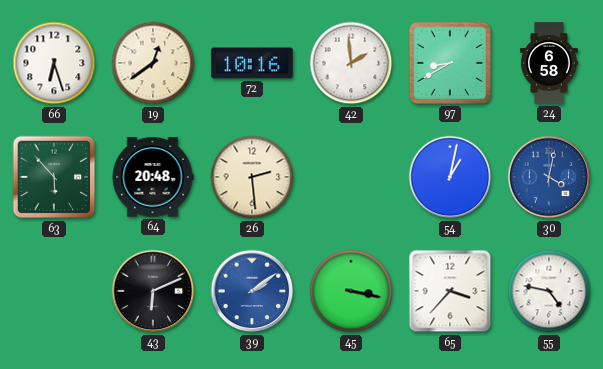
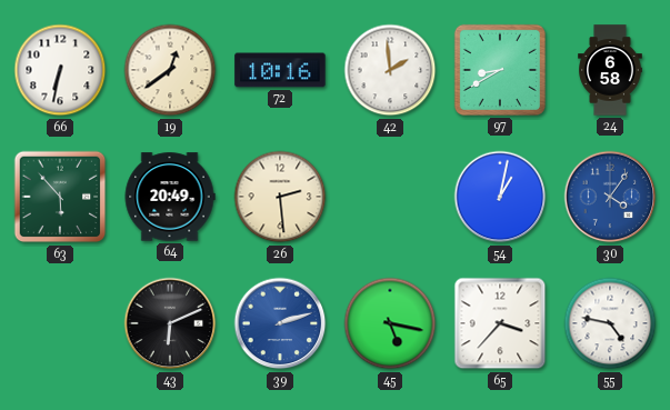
66: 6:27 -> 6:32 (60, 70)
64: 20:48 -> 20:49 (170, 197)
30: 4:02 -> 4:06 (610, 197)
39: 2:09 -> 2:12 (280, 323)
45: 3:17 -> 5:17 (390, 323)
